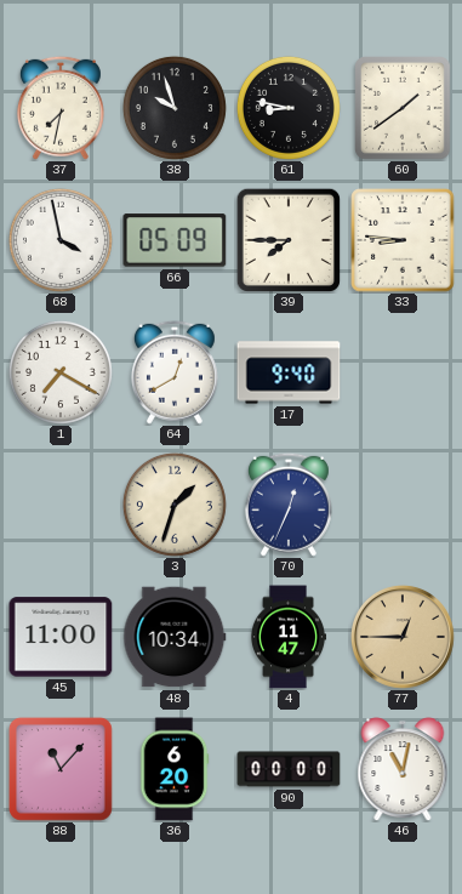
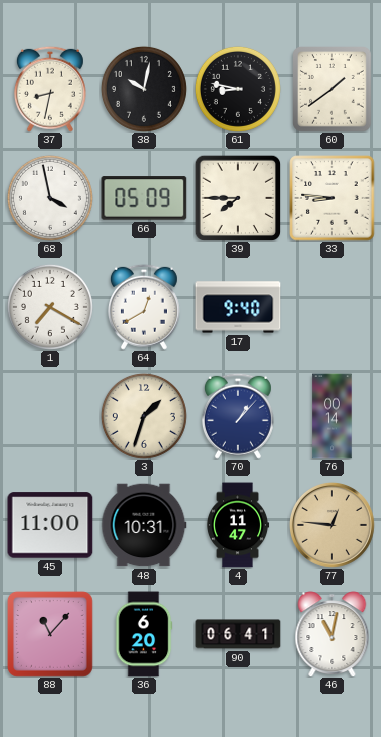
37: 7:32 -> 8:32 (50, 89)
38: 9:57 -> 10:02 (144, 89)
70: 12:34 -> 1:07 (238, 416)
76: none -> 00:14 (332, 416)
48: 10:34 -> 10:31 (144, 525)
77: 12:45 -> 12:46 (332, 525)
90: 00:00 -> 06:41 (238, 634)
